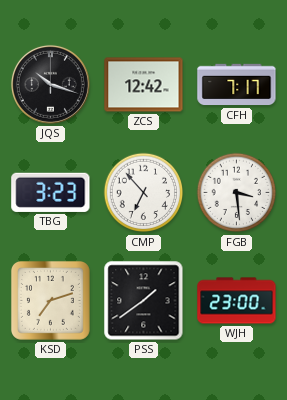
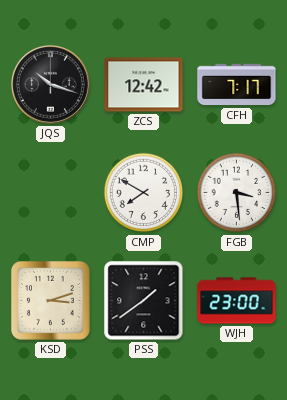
TBG: 3:23 -> none (51, 192)
CMP: 6:53 -> 7:50 (144, 193)
KSD: 7:12 -> 3:12 (50, 300)
